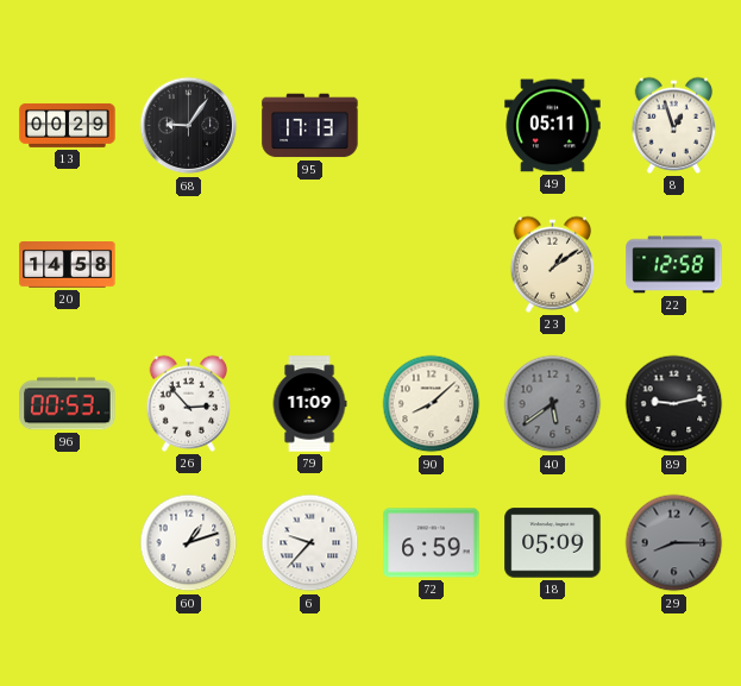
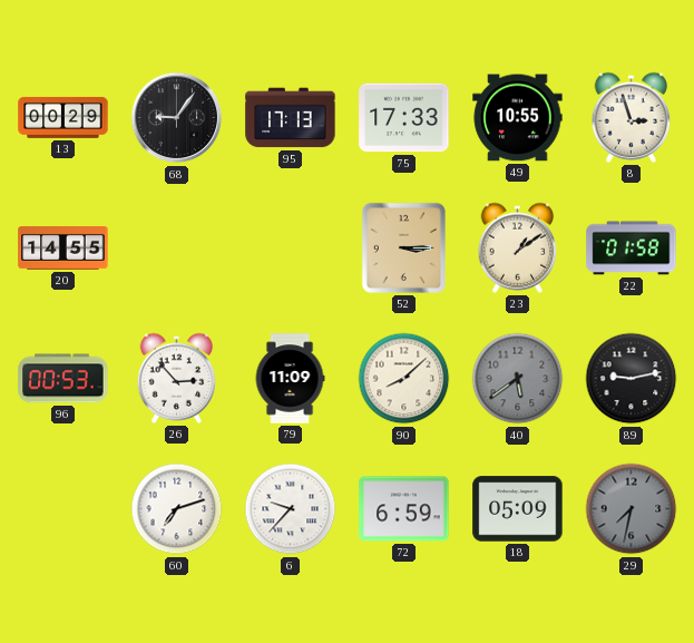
75: none -> 17:33 (404, 118)
49: 05:11 -> 10:55 (518, 118)
8: 12:57 -> 2:57 (632, 117)
20: 14:58 -> 14:55 (63, 249)
52: none -> 3:15 (403, 247)
22: 12:58 -> 01:58 (632, 249)
60: 1:12 -> 7:12 (177, 509)
29: 8:15 -> 7:32 (632, 509)
